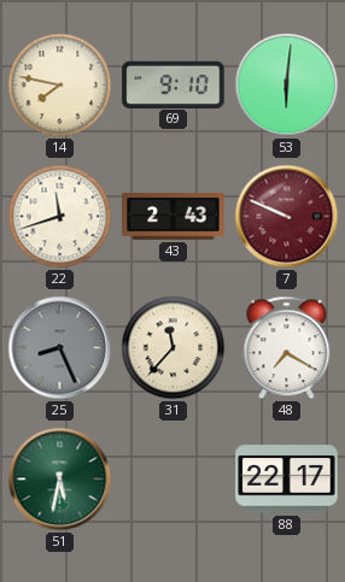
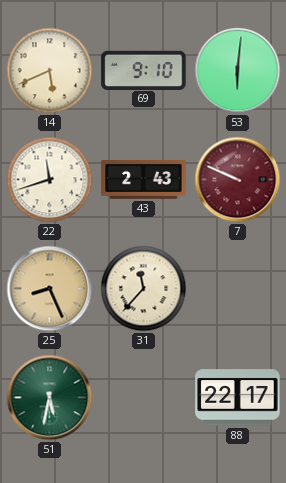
14: 7:47 -> 5:41 (50, 71)
25 dial: grey -> champagne (50, 289)
48: 7:20 -> none (287, 348)
